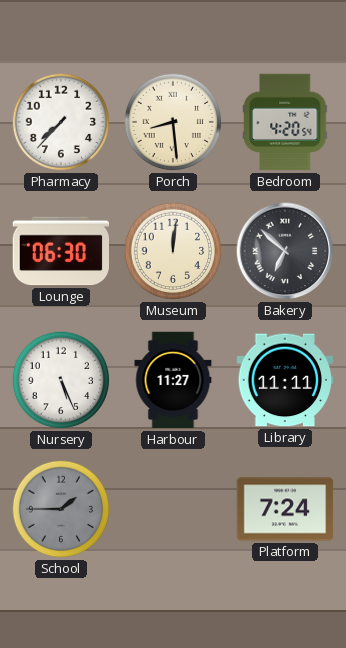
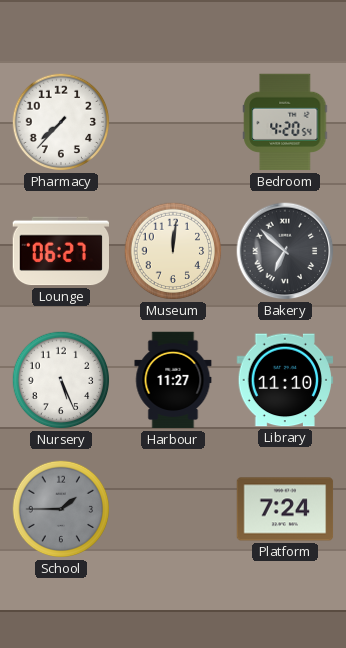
Porch: 8:29 -> none (173, 122)
Lounge: 06:30 -> 06:27 (60, 251)
Library: 11:11 -> 11:10 (285, 380)
